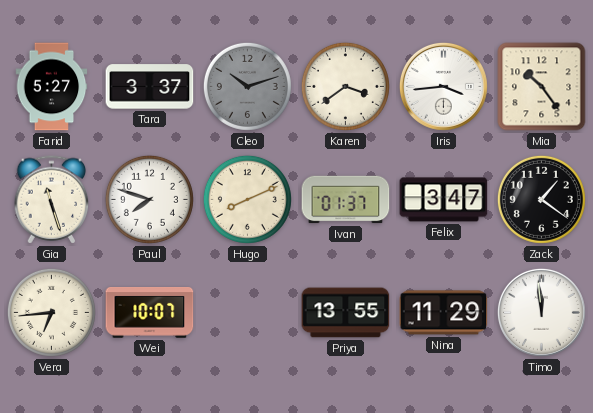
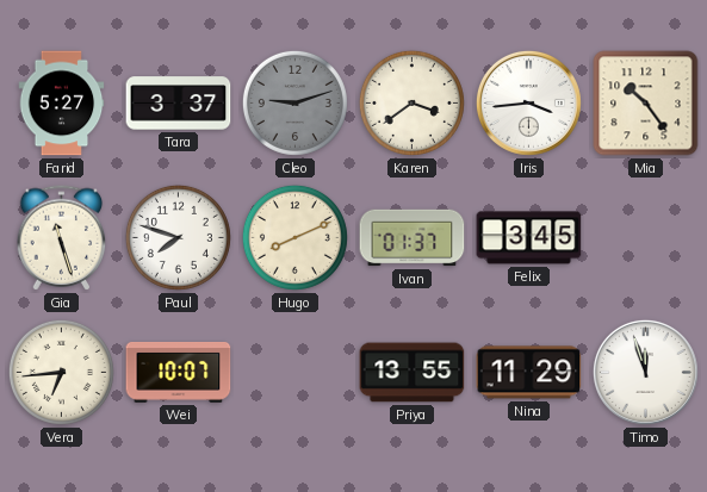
Cleo: 10:12 -> 9:12 (294, 102)
Felix: 3:47 -> 3:45 (529, 238)
Zack: 1:21 -> none (541, 199)
Timo: 11:59 -> 11:57 (645, 372)
